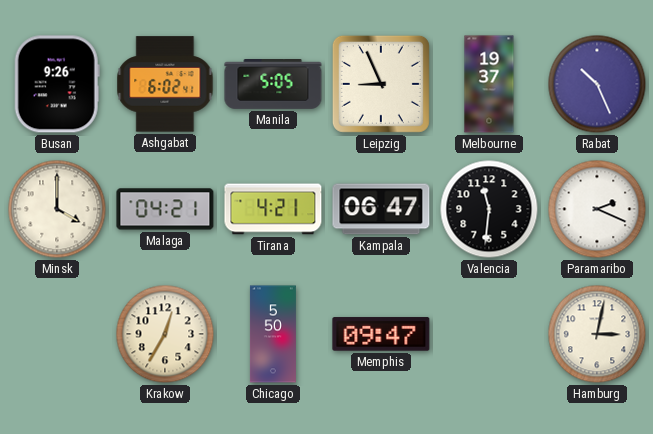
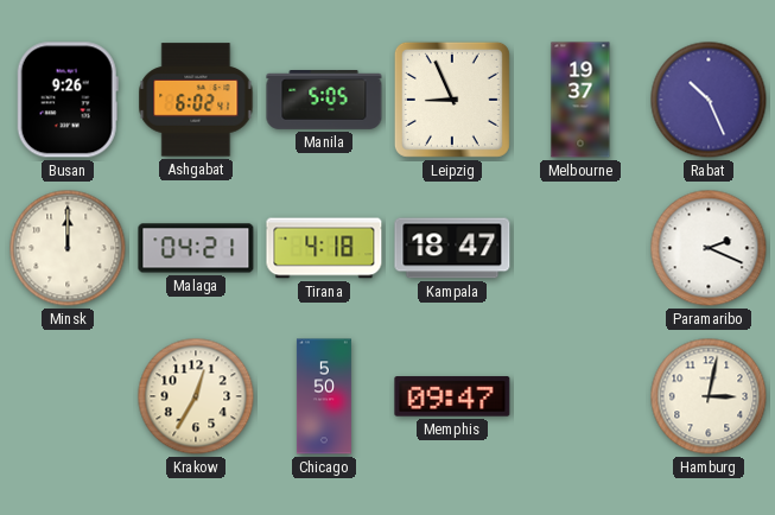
Minsk: 4:00 -> 12:00 (68, 248)
Tirana: 4:21 -> 4:18 (324, 248)
Kampala: 06:47 -> 18:47 (452, 248)
Valencia: 11:31 -> none (489, 209)
